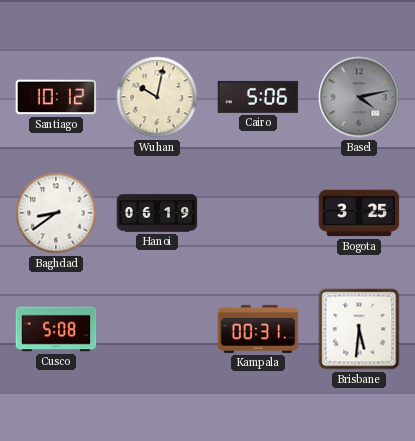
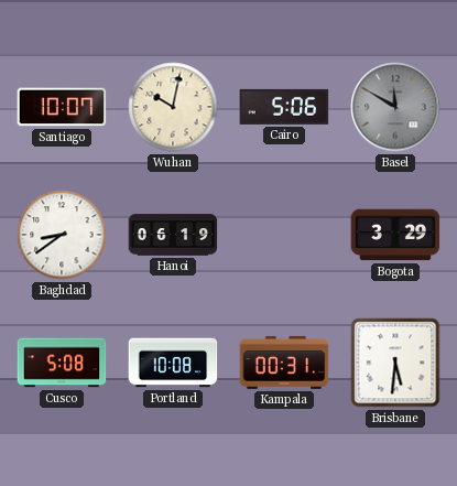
Santiago: 10:12 -> 10:07 (62, 107)
Basel: 4:13 -> 11:50 (395, 107)
Bogota: 3:25 -> 3:29 (395, 235)
Portland: none -> 10:08 (173, 363)
